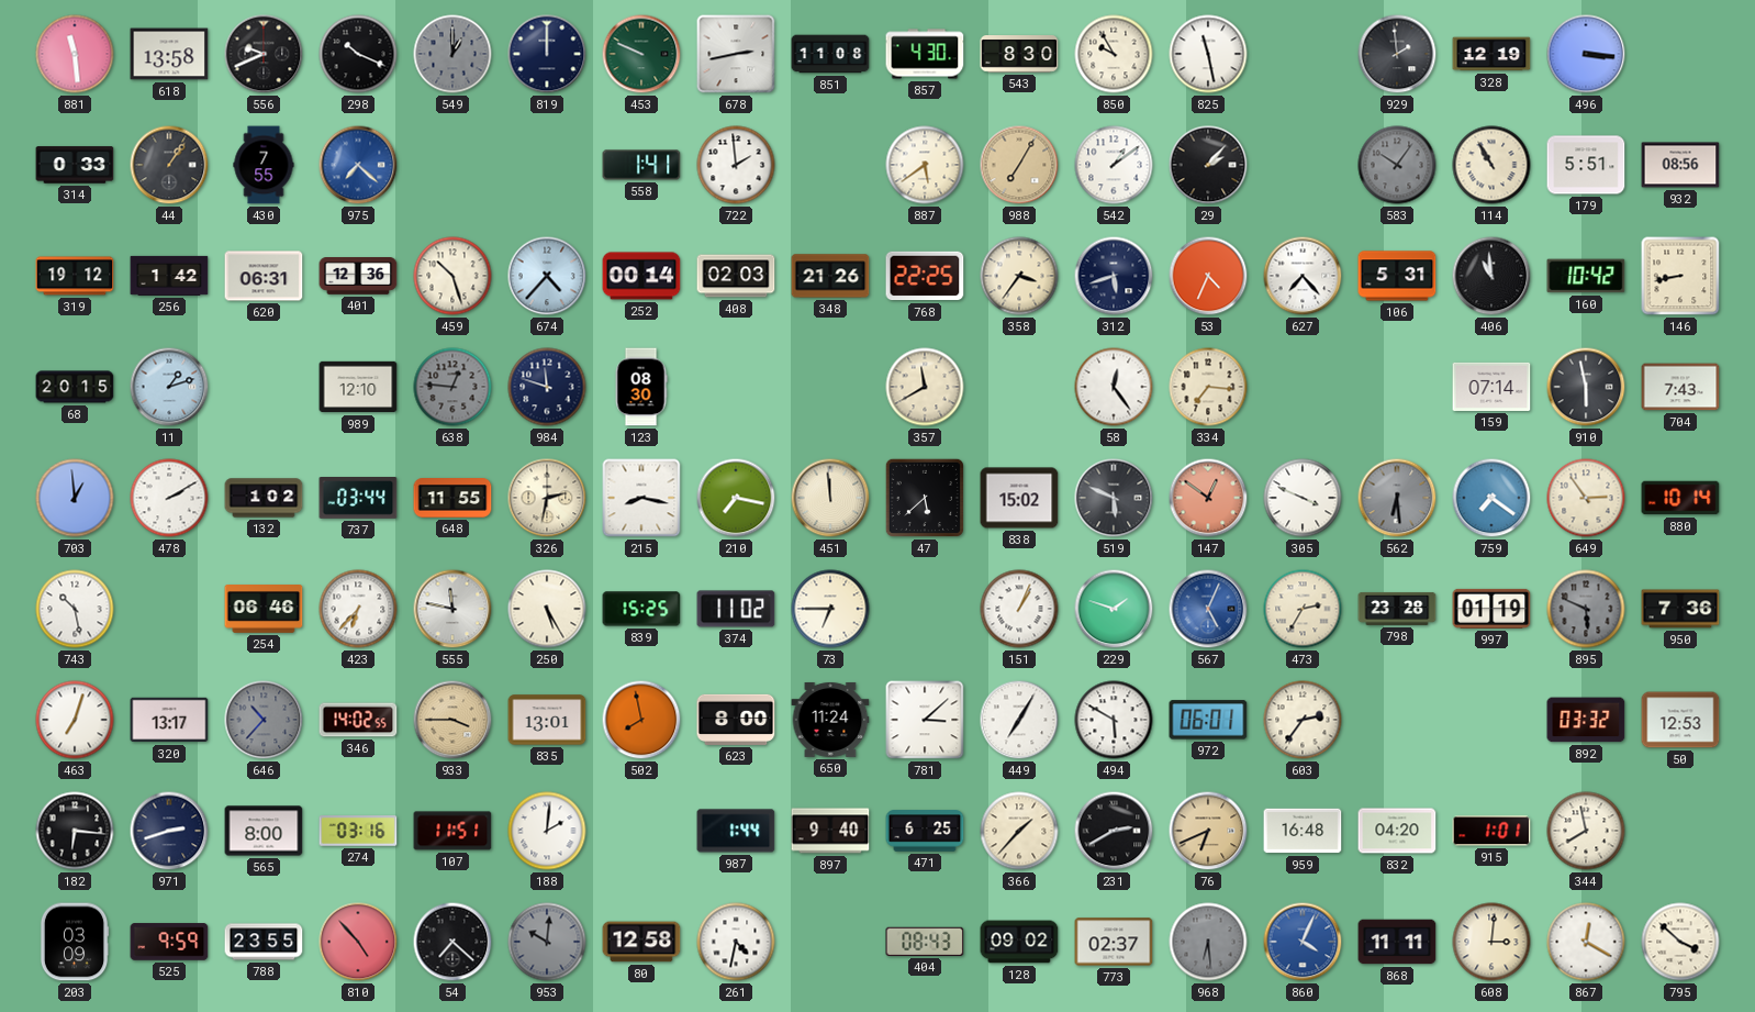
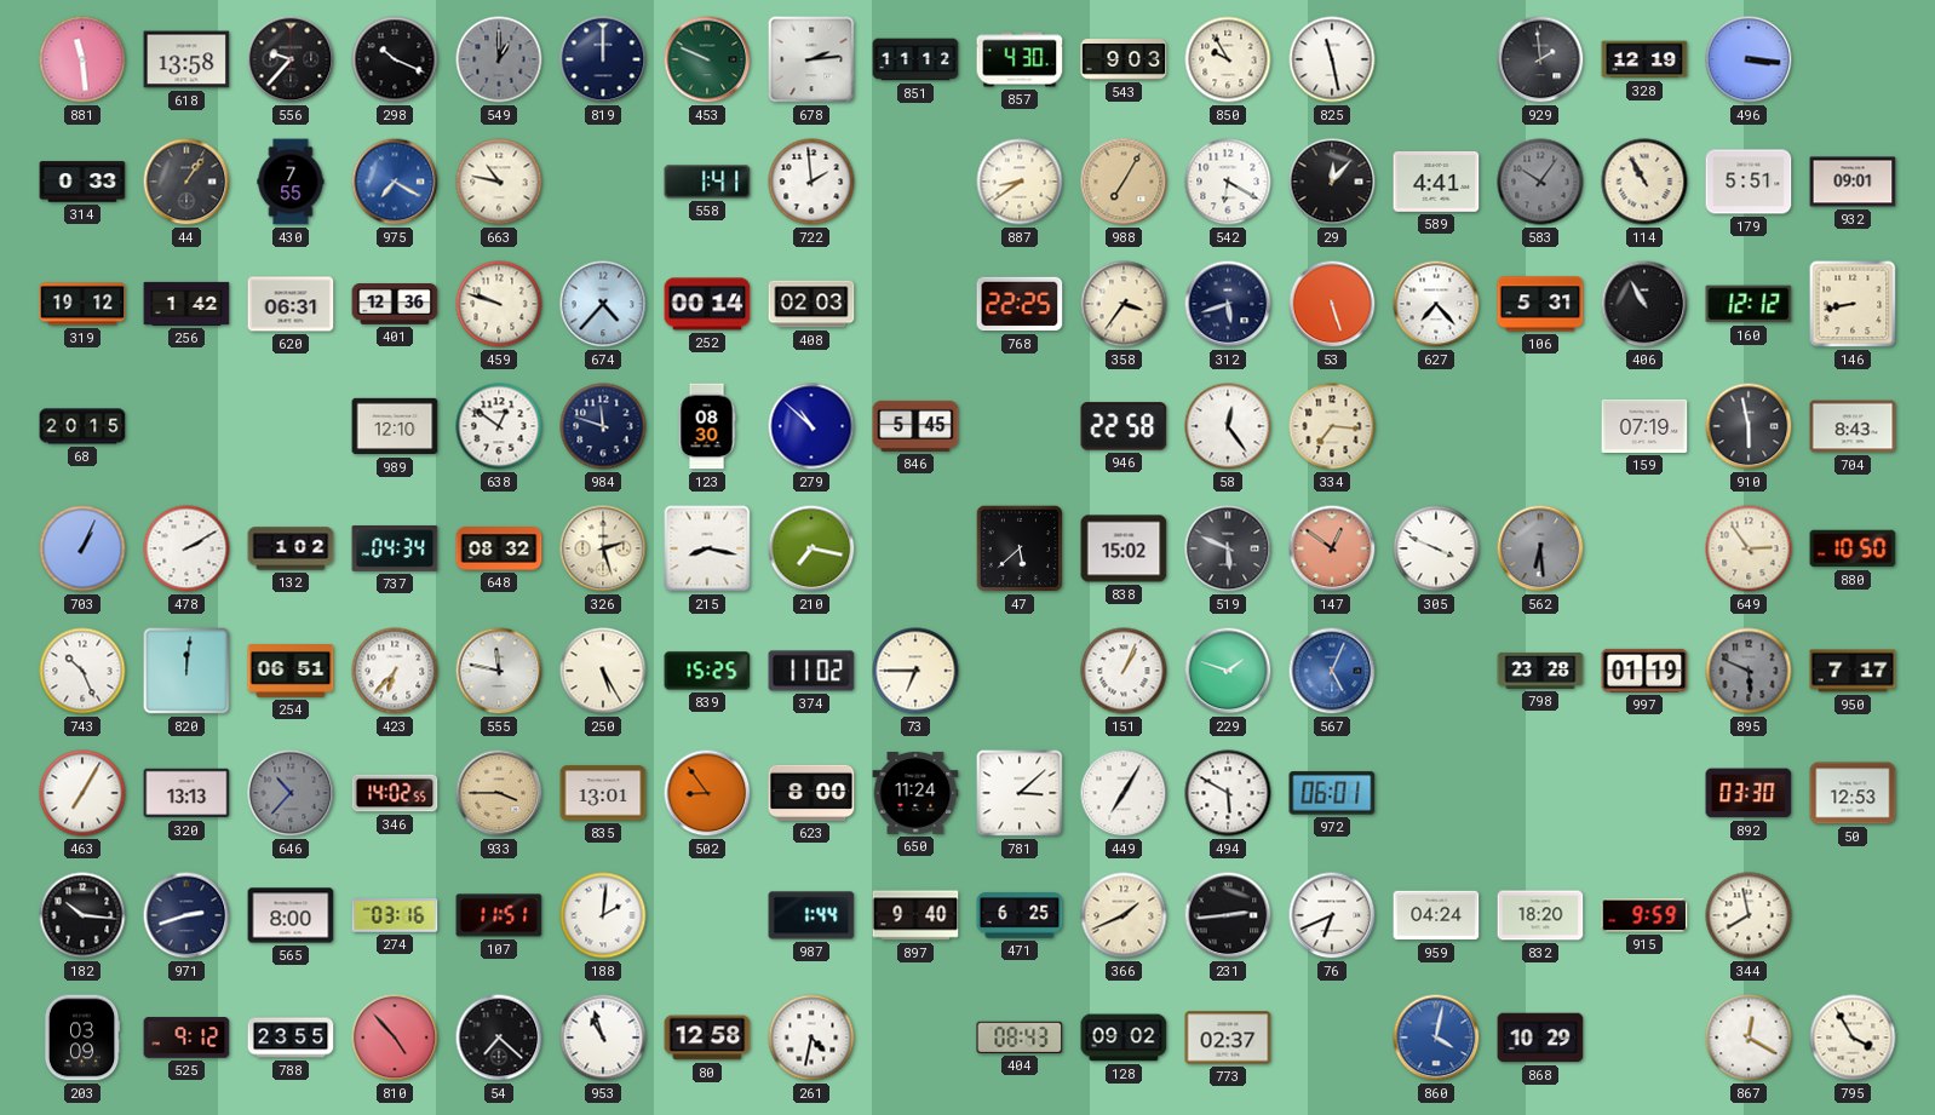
556: 9:41 -> 9:37 (291, 59)
678: 2:43 -> 2:14 (811, 59)
851: 11:08 -> 11:12 (915, 59)
543: 8:30 -> 9:03 (1124, 61)
975: 7:22 -> 7:20 (395, 182)
663: none -> 10:47 (499, 182)
887: 5:39 -> 8:39 (1020, 182)
542: 1:09 -> 6:20 (1228, 182)
29: 2:07 -> 12:07 (1332, 182)
589: none -> 4:41 (1436, 182)
932: 08:56 -> 09:01 (1853, 182)
459: 10:27 -> 9:48 (499, 304)
348: 21:26 -> none (830, 276)
53: 4:34 -> 5:27 (1332, 304)
406: 10:59 -> 10:55 (1644, 304)
160: 10:42 -> 12:12 (1749, 304)
11: 1:12 -> none (169, 387)
638: 12:46 -> 12:51 (499, 426)
638 dial: grey -> white (499, 426)
279: none -> 10:52 (811, 426)
846: none -> 5:45 (915, 426)
357: 11:40 -> none (925, 387)
946: none -> 22:58 (1124, 426)
159: 07:14 -> 07:19 (1644, 426)
704: 7:43 -> 8:43 (1853, 426)
703: 12:59 -> 1:04 (82, 548)
737: 03:44 -> 04:34 (395, 550)
648: 11:55 -> 08:32 (499, 548)
326: 2:32 -> 2:27 (603, 548)
451: 11:59 -> none (830, 498)
759: 7:21 -> none (1491, 498)
880: 10:14 -> 10:50 (1853, 548)
743: 10:28 -> 10:26 (82, 671)
820: none -> 12:01 (186, 671)
254: 06:46 -> 06:51 (291, 672)
473: 2:35 -> none (1303, 609)
950: 7:36 -> 7:17 (1853, 671)
463: 7:03 -> 7:05 (82, 793)
320: 13:17 -> 13:13 (186, 793)
502: 7:58 -> 8:54 (707, 793)
603: 2:36 -> none (1303, 720)
892: 03:32 -> 03:30 (1749, 793)
182: 6:16 -> 10:16 (82, 915)
366: 1:37 -> 1:41 (1124, 915)
231: 2:40 -> 2:44 (1228, 915)
76 dial: champagne -> white (1332, 915)
959: 16:48 -> 04:24 (1436, 915)
832: 04:20 -> 18:20 (1540, 915)
915: 1:01 -> 9:59 (1644, 915)
525: 9:59 -> 9:12 (186, 1038)
953: 10:01 -> 10:57 (603, 1038)
953 dial: grey -> white (603, 1038)
968: 6:29 -> none (1208, 942)
860: 4:04 -> 4:02 (1436, 1038)
868: 11:11 -> 10:29 (1540, 1038)
608: 3:01 -> none (1491, 942)
795: 3:52 -> 3:55 (1853, 1038)
